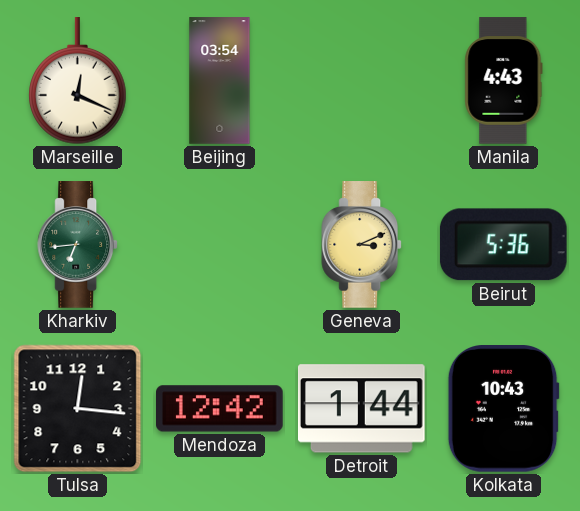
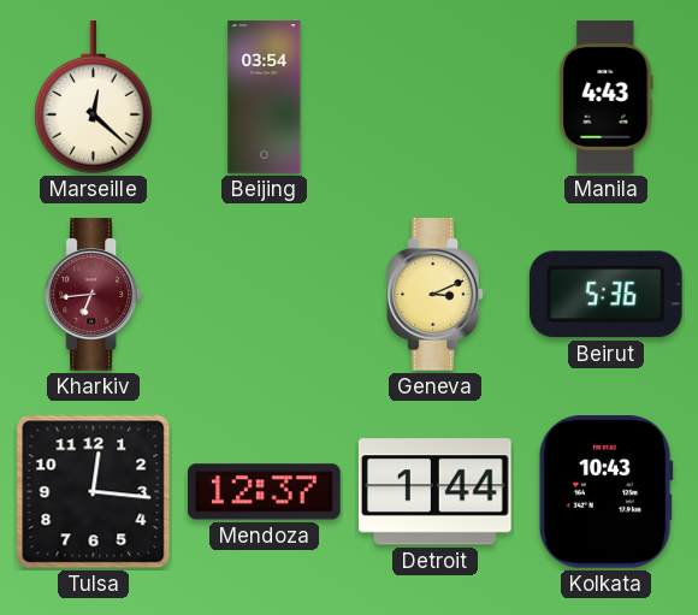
Marseille: 12:19 -> 12:22 (94, 97)
Kharkiv dial: green -> burgundy (94, 295)
Mendoza: 12:42 -> 12:37 (265, 492)
